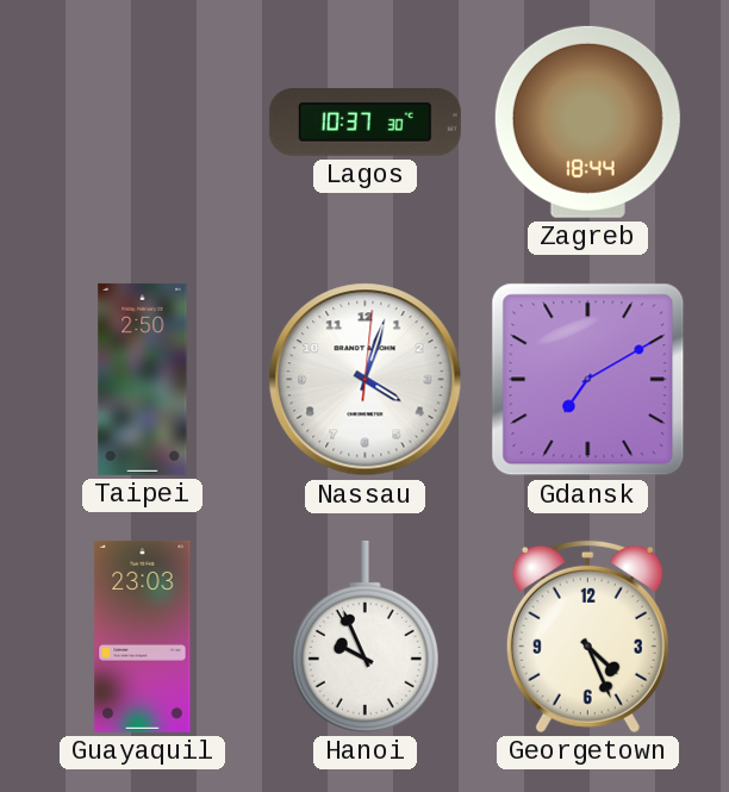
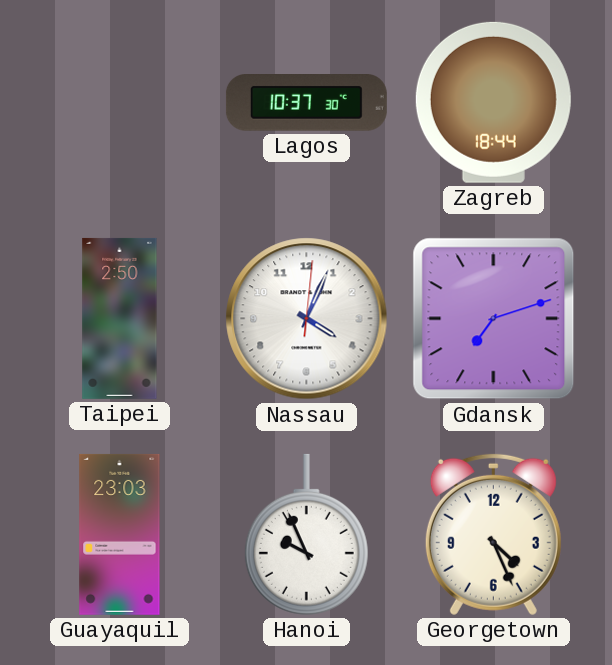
Nassau: 4:03 -> 4:04 (307, 319)
Gdansk: 7:10 -> 7:12 (494, 319)
